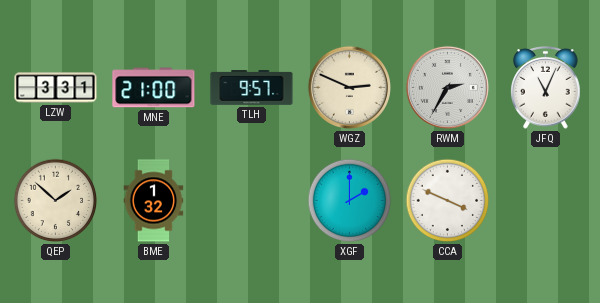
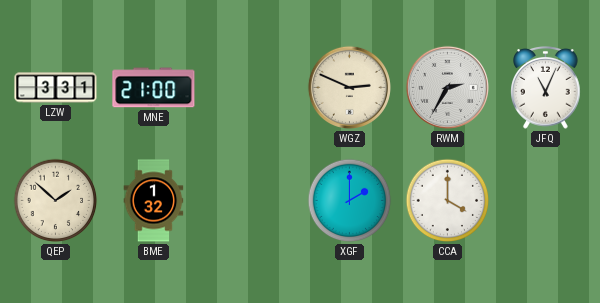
TLH: 9:57 -> none (252, 88)
CCA: 3:49 -> 4:00 (448, 201)
